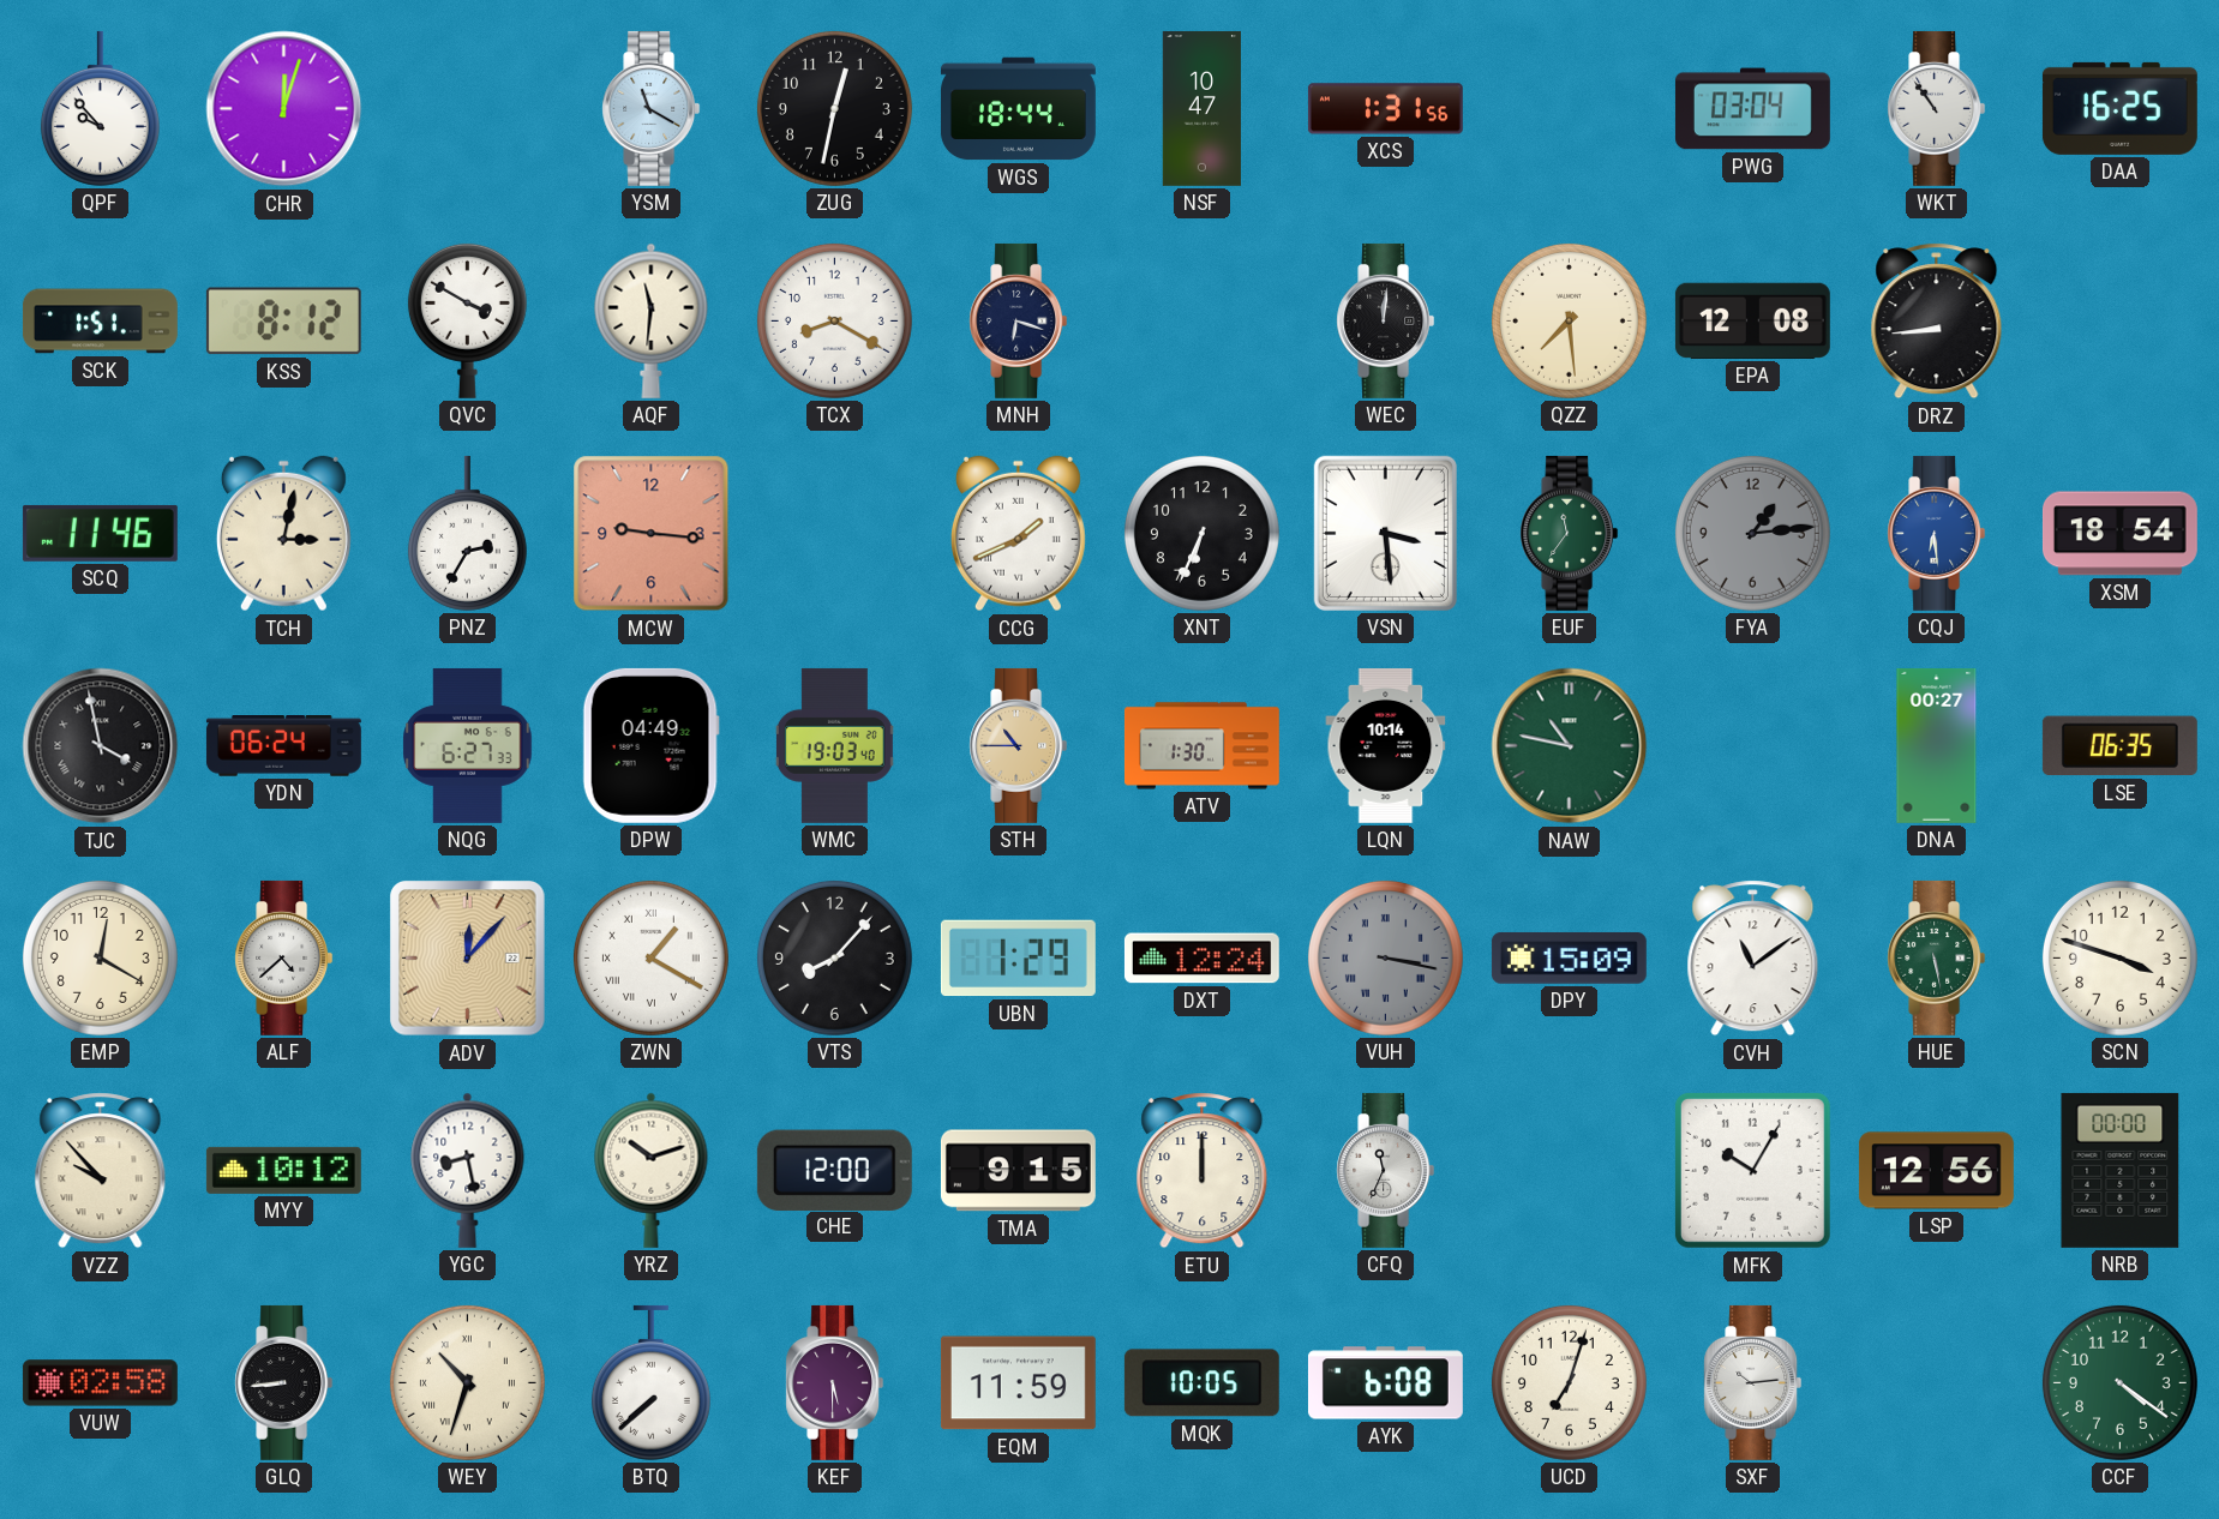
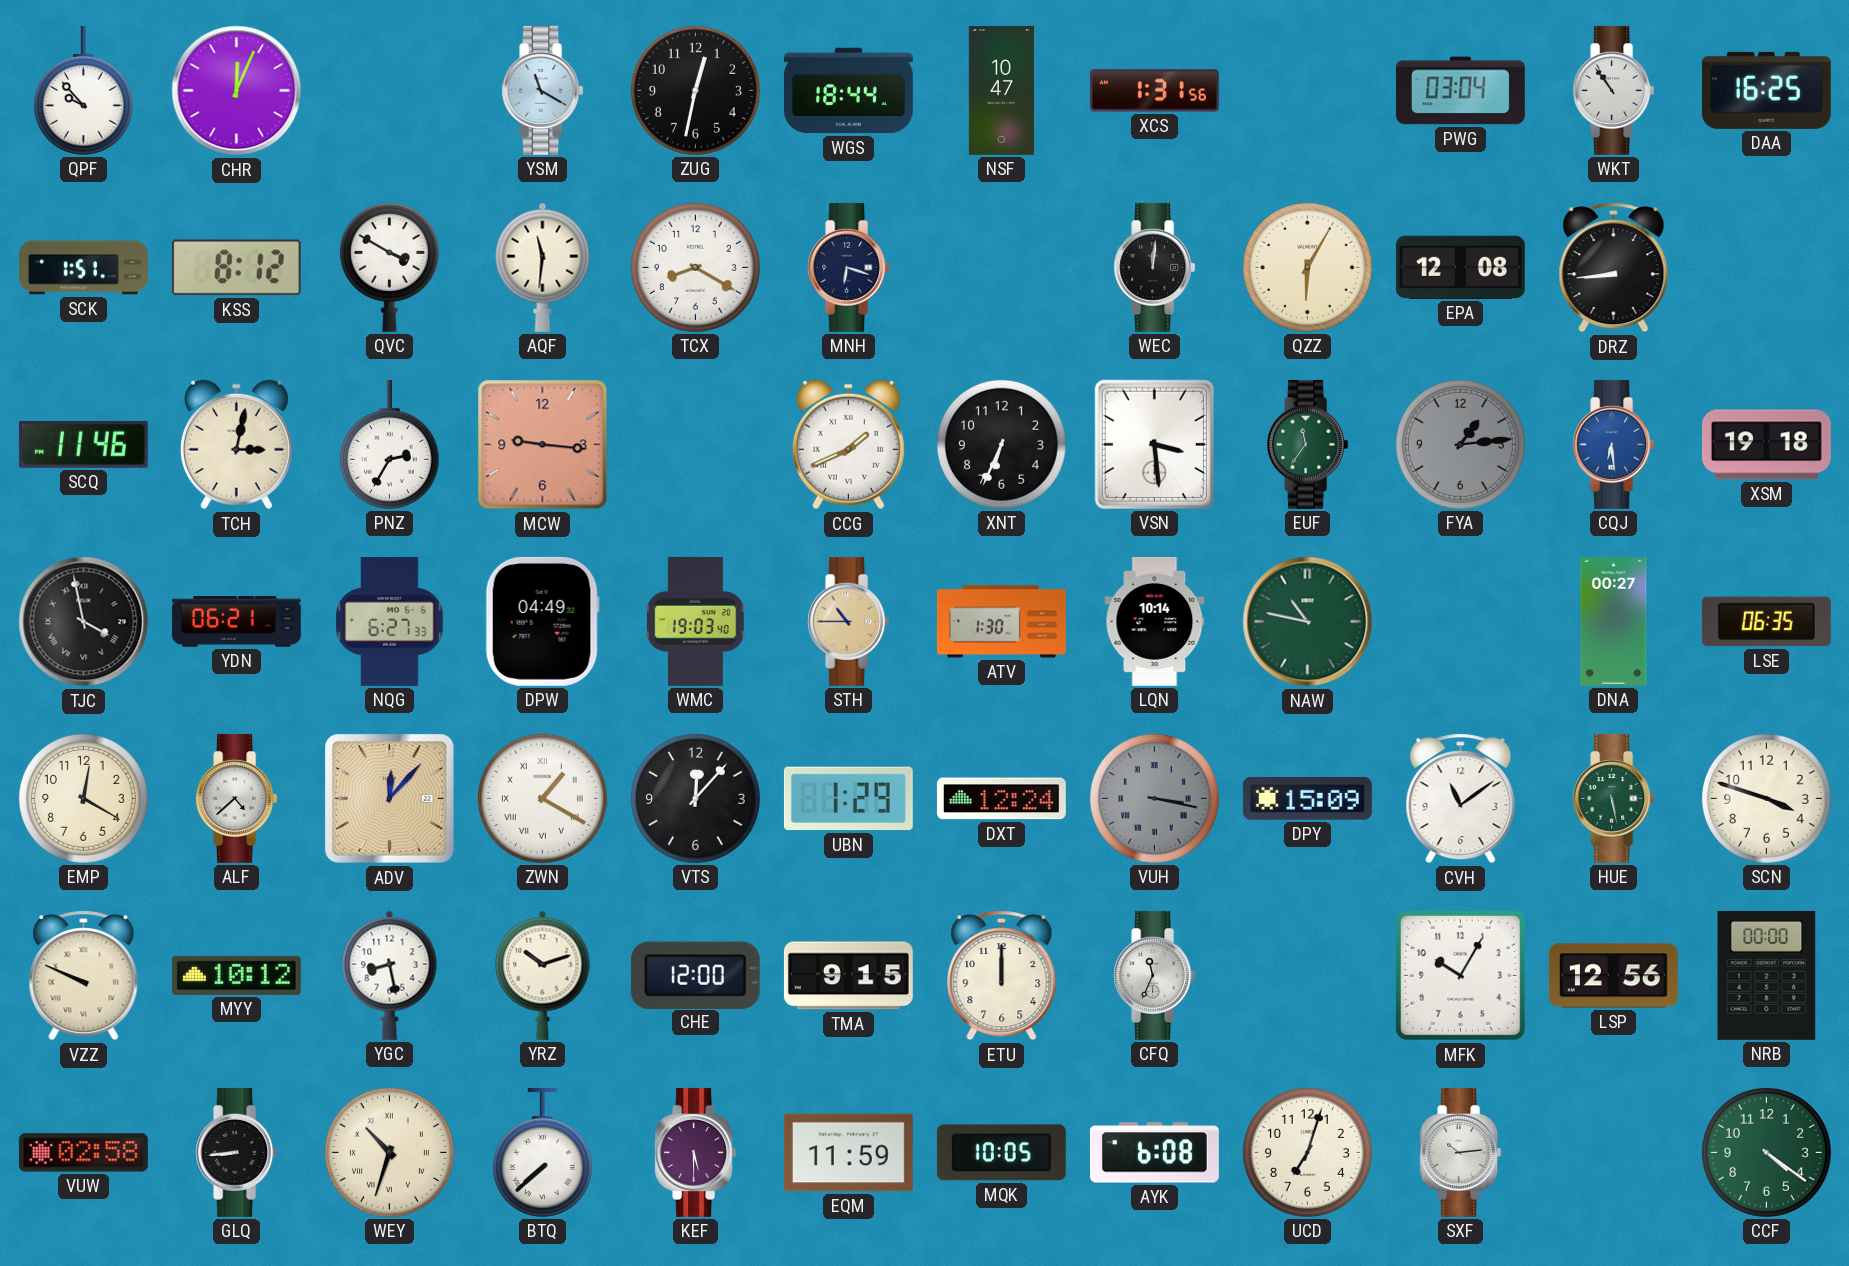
CHR: 12:03 -> 12:04 (237, 91)
QZZ: 7:29 -> 6:05 (1307, 267)
XSM: 18:54 -> 19:18 (1766, 445)
YDN: 06:24 -> 06:21 (236, 622)
VTS: 8:07 -> 12:07 (695, 798)
VZZ: 9:53 -> 9:49 (84, 976)
